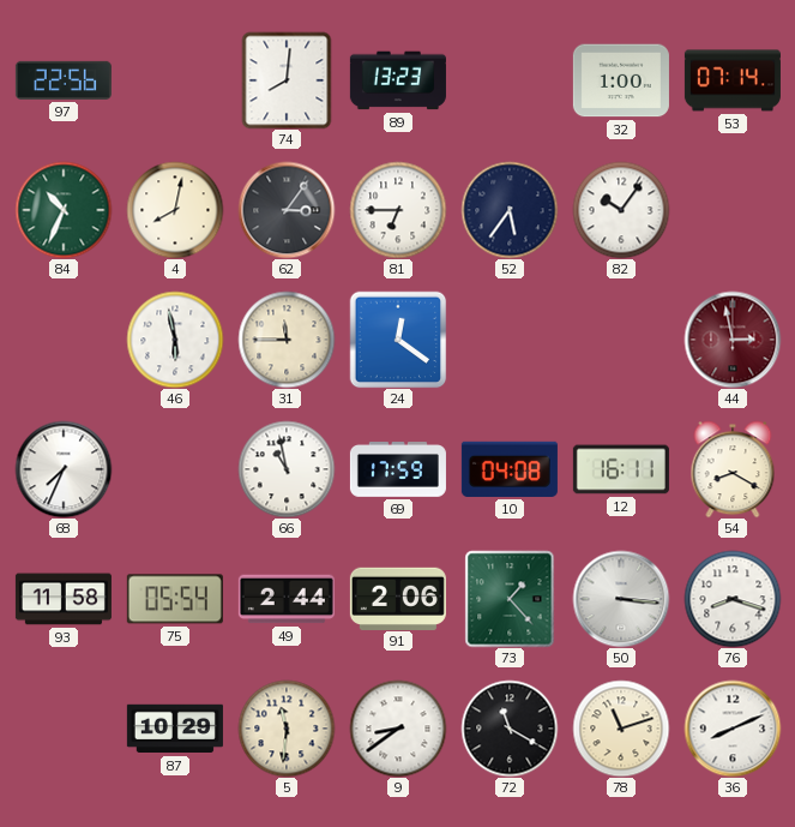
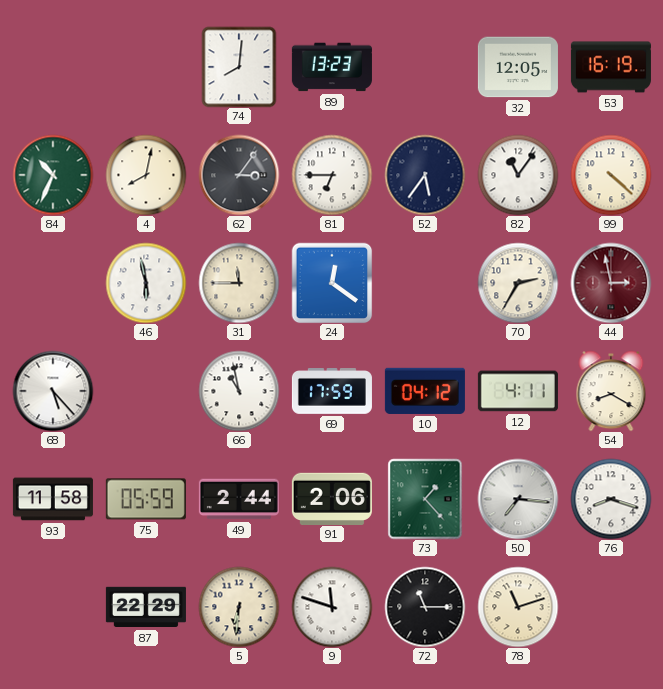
97: 22:56 -> none (64, 80)
32: 1:00 -> 12:05 (518, 67)
53: 07:14 -> 16:19 (611, 67)
82: 10:06 -> 11:06 (518, 175)
99: none -> 4:22 (611, 175)
70: none -> 2:35 (518, 283)
68: 7:34 -> 5:23 (53, 391)
10: 04:08 -> 04:12 (425, 391)
12: 16:11 -> 4:11 (518, 391)
75: 05:54 -> 05:59 (146, 499)
50: 3:16 -> 7:16 (518, 499)
87: 10:29 -> 22:29 (146, 607)
5: 11:31 -> 6:31 (239, 607)
9: 8:39 -> 11:48 (332, 607)
72: 11:20 -> 11:15 (425, 607)
36: 8:11 -> none (733, 729)
